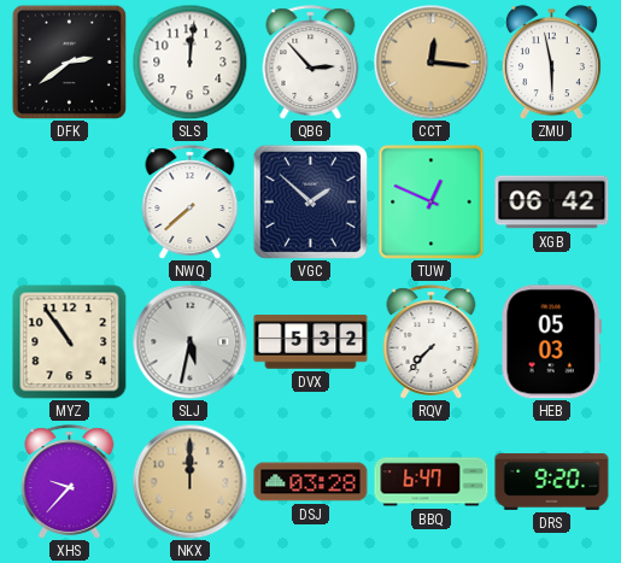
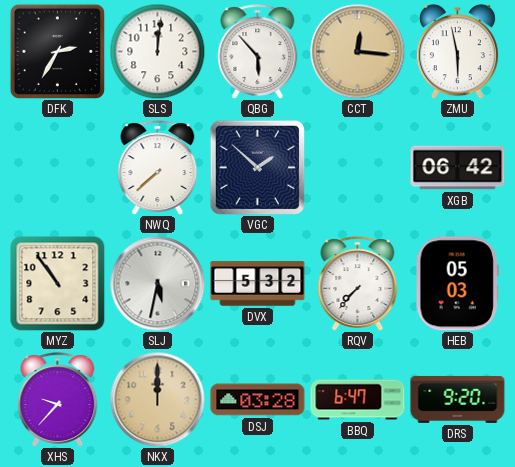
DFK: 2:39 -> 2:35 (57, 51)
QBG: 2:53 -> 5:53 (258, 52)
TUW: 12:49 -> none (432, 203)
